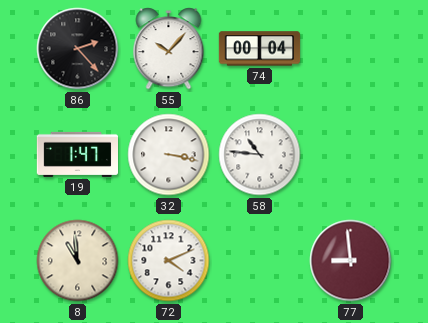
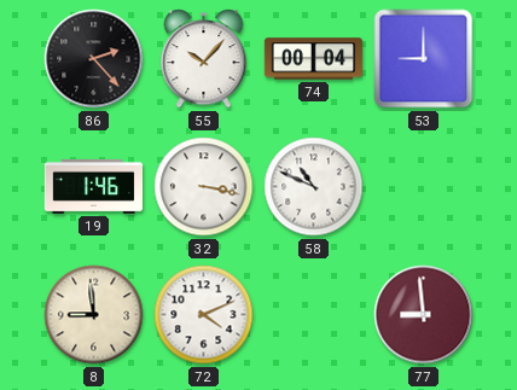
53: none -> 9:00 (424, 59)
19: 1:47 -> 1:46 (93, 186)
58: 10:46 -> 10:49 (314, 187)
8: 10:59 -> 8:59 (94, 315)
